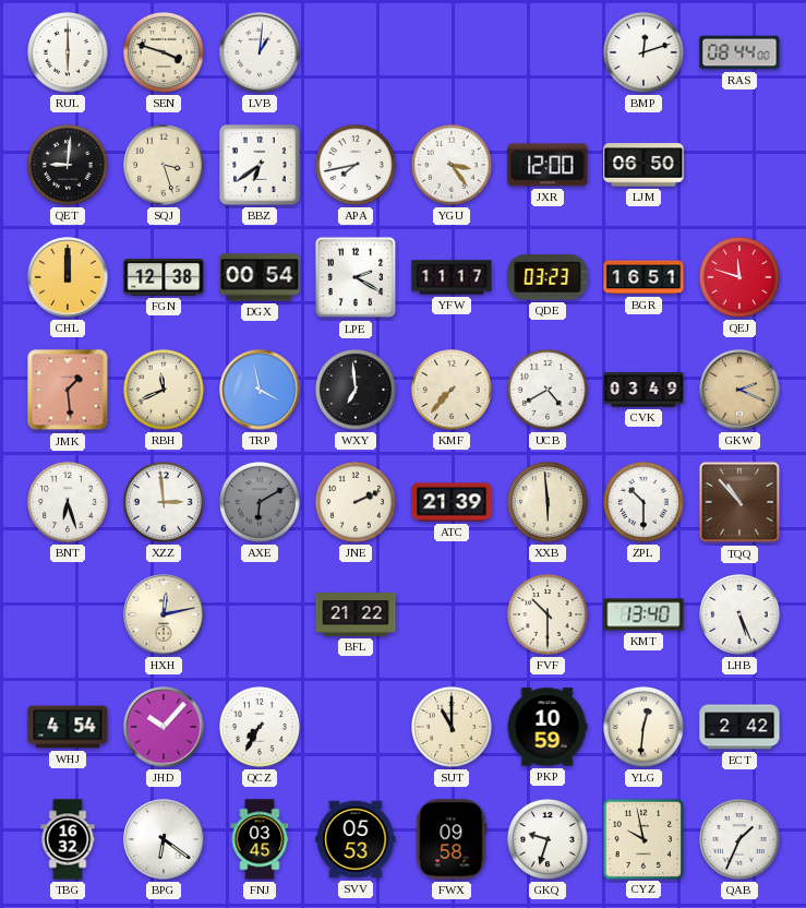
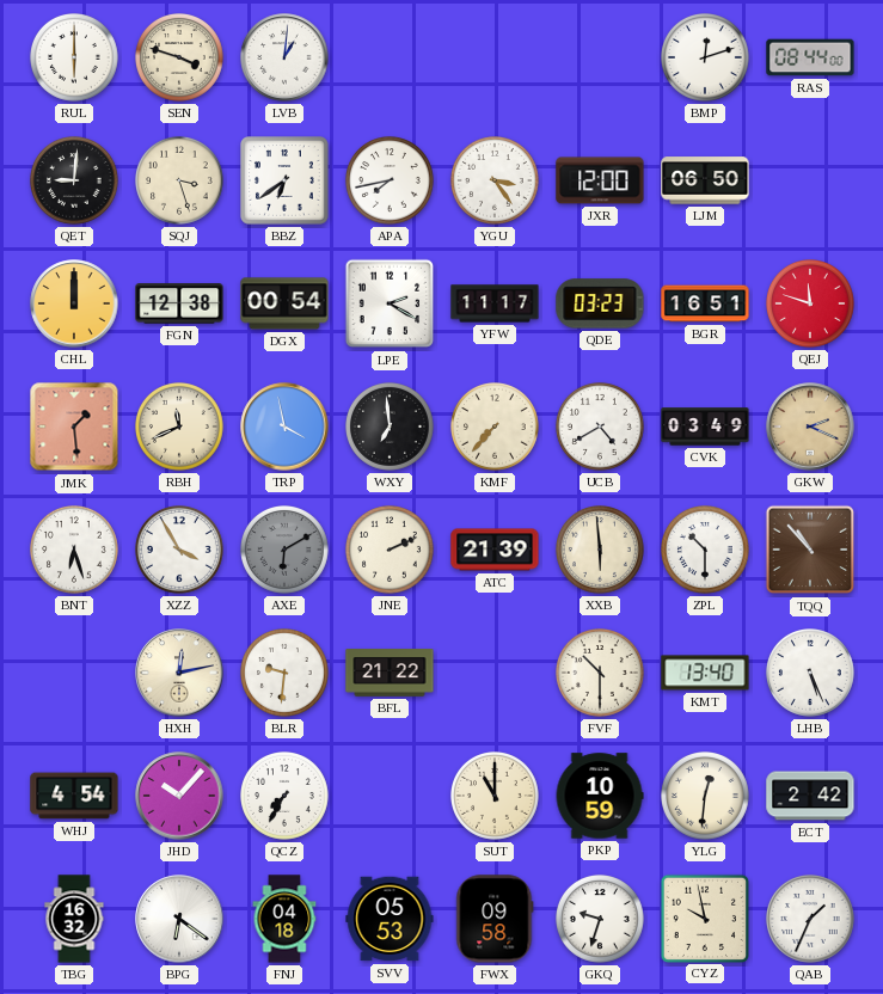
XZZ: 2:59 -> 3:55 (180, 551)
BLR: none -> 9:31 (286, 674)
FNJ: 03:45 -> 04:18 (284, 919)
